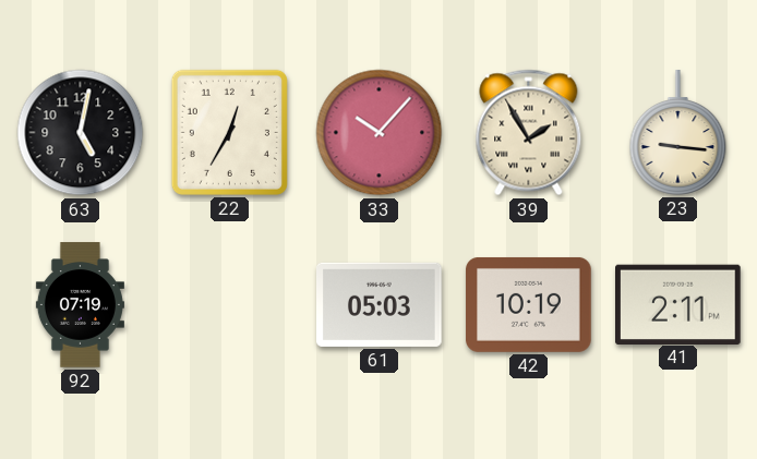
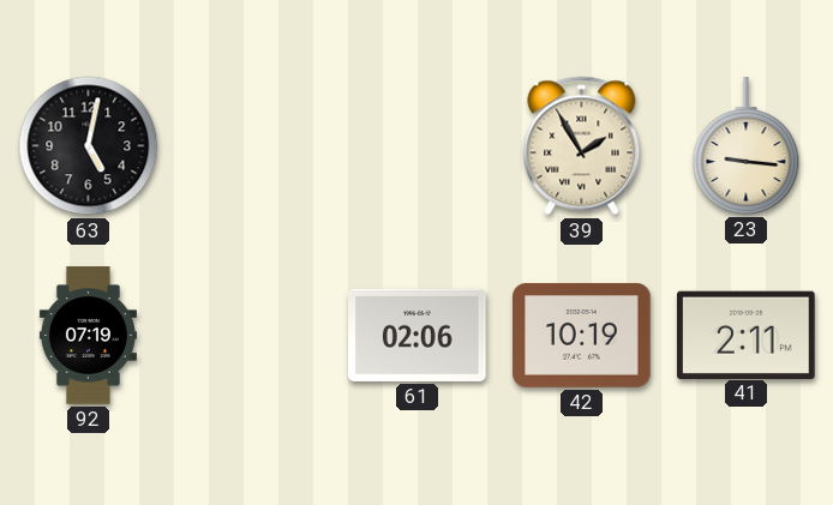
22: 12:35 -> none (229, 132)
33: 10:07 -> none (380, 133)
61: 05:03 -> 02:06 (418, 335)
